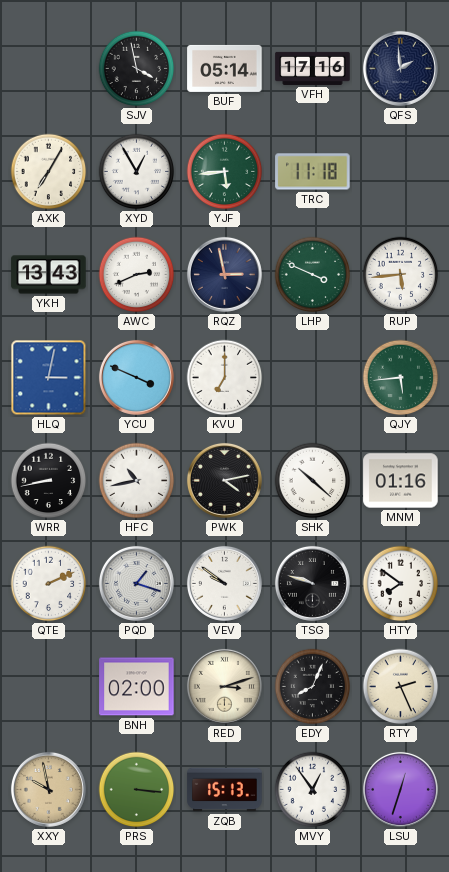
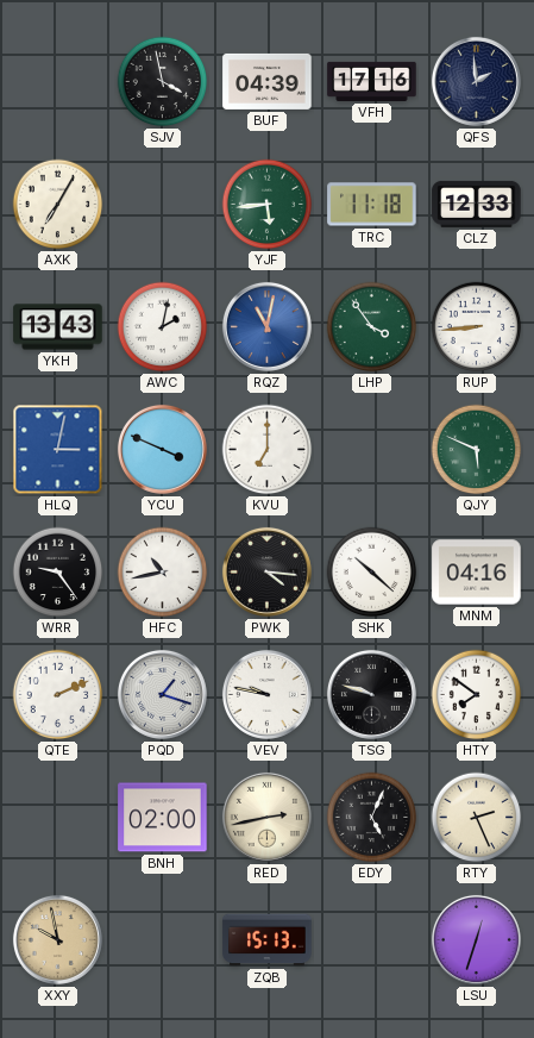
BUF: 05:14 -> 04:39 (268, 81)
XYD: 12:55 -> none (137, 172)
CLZ: none -> 12:33 (477, 204)
AWC: 2:41 -> 2:02 (163, 327)
RQZ: 2:58 -> 11:02 (266, 326)
RQZ dial: navy -> blue (266, 326)
LHP: 3:49 -> 3:54 (372, 327)
RUP: 5:44 -> 8:44 (477, 327)
QJY: 5:44 -> 5:49 (477, 450)
WRR: 8:43 -> 9:24 (58, 573)
PWK: 4:13 -> 4:16 (266, 571)
MNM: 01:16 -> 04:16 (477, 573)
VEV: 9:51 -> 9:47 (266, 694)
RED: 3:12 -> 2:43 (266, 817)
EDY: 8:04 -> 5:04 (372, 818)
PRS: 3:16 -> none (137, 790)
MVY: 12:54 -> none (313, 790)
